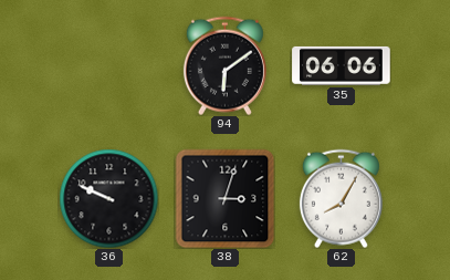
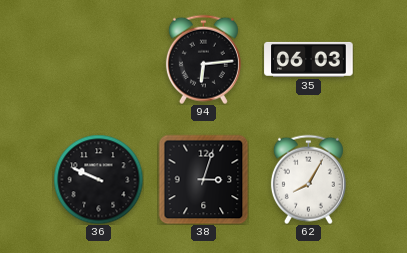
94: 6:09 -> 6:14 (203, 59)
35: 06:06 -> 06:03 (309, 59)
